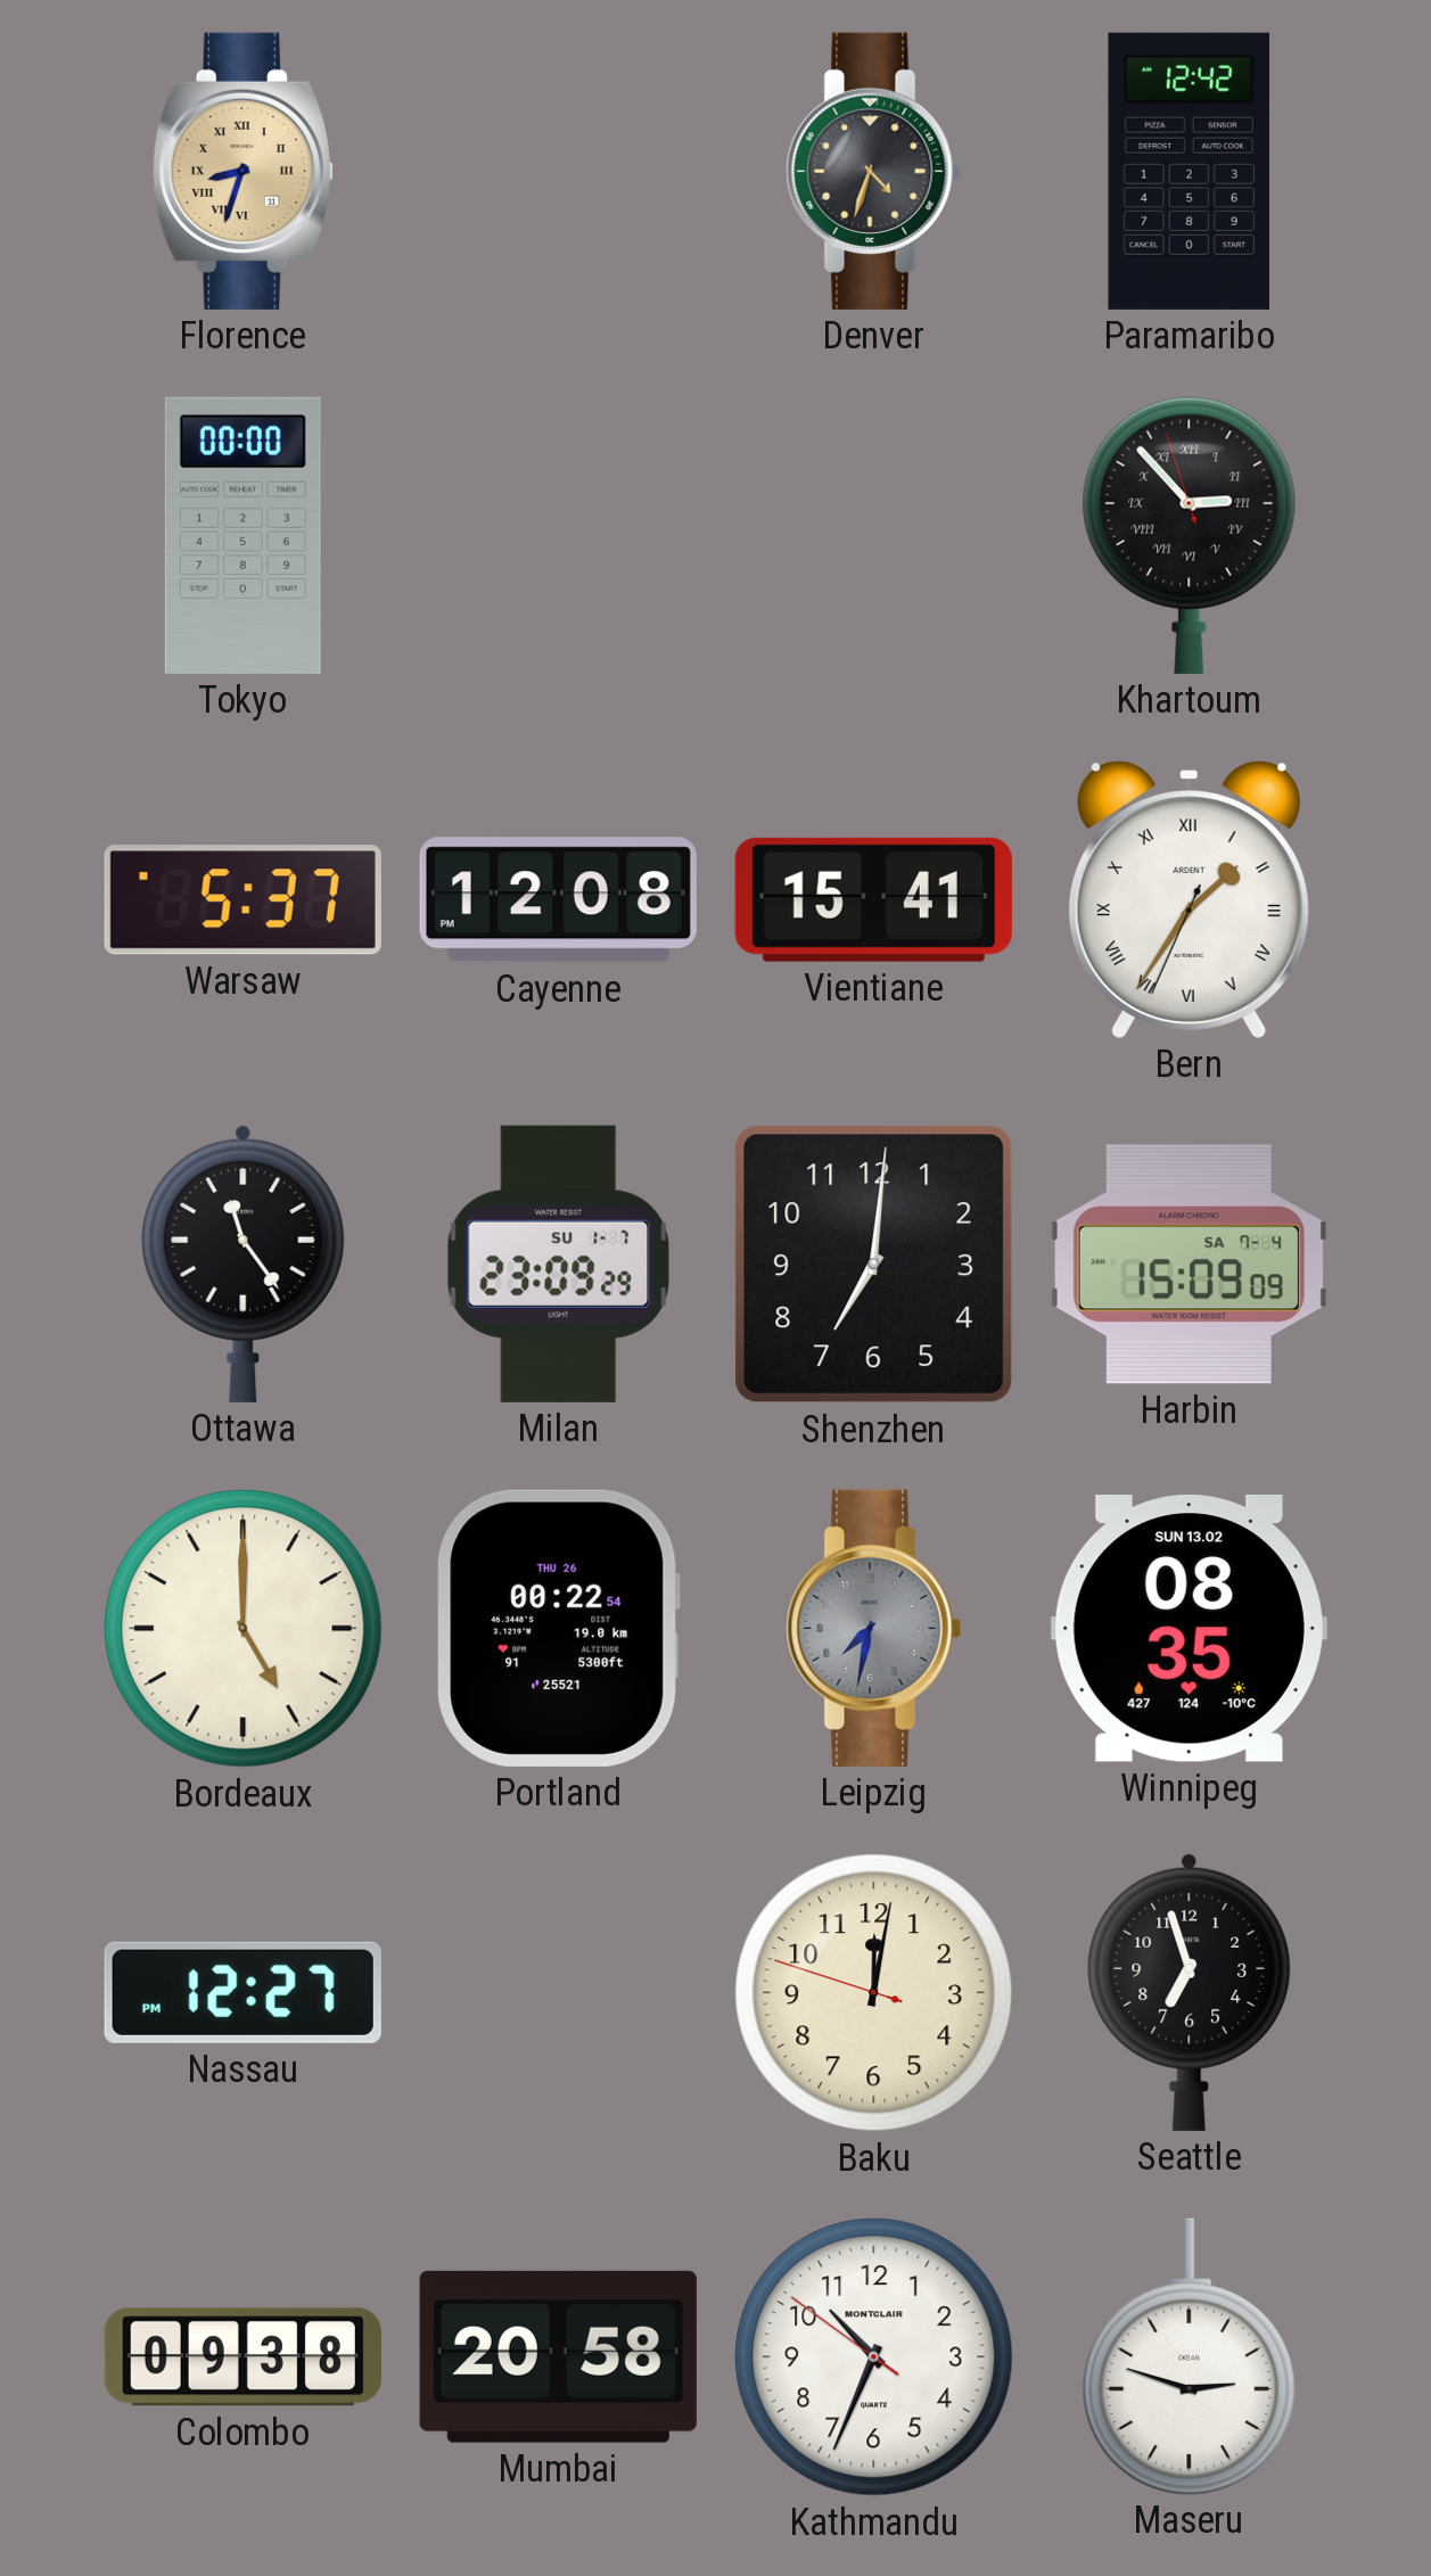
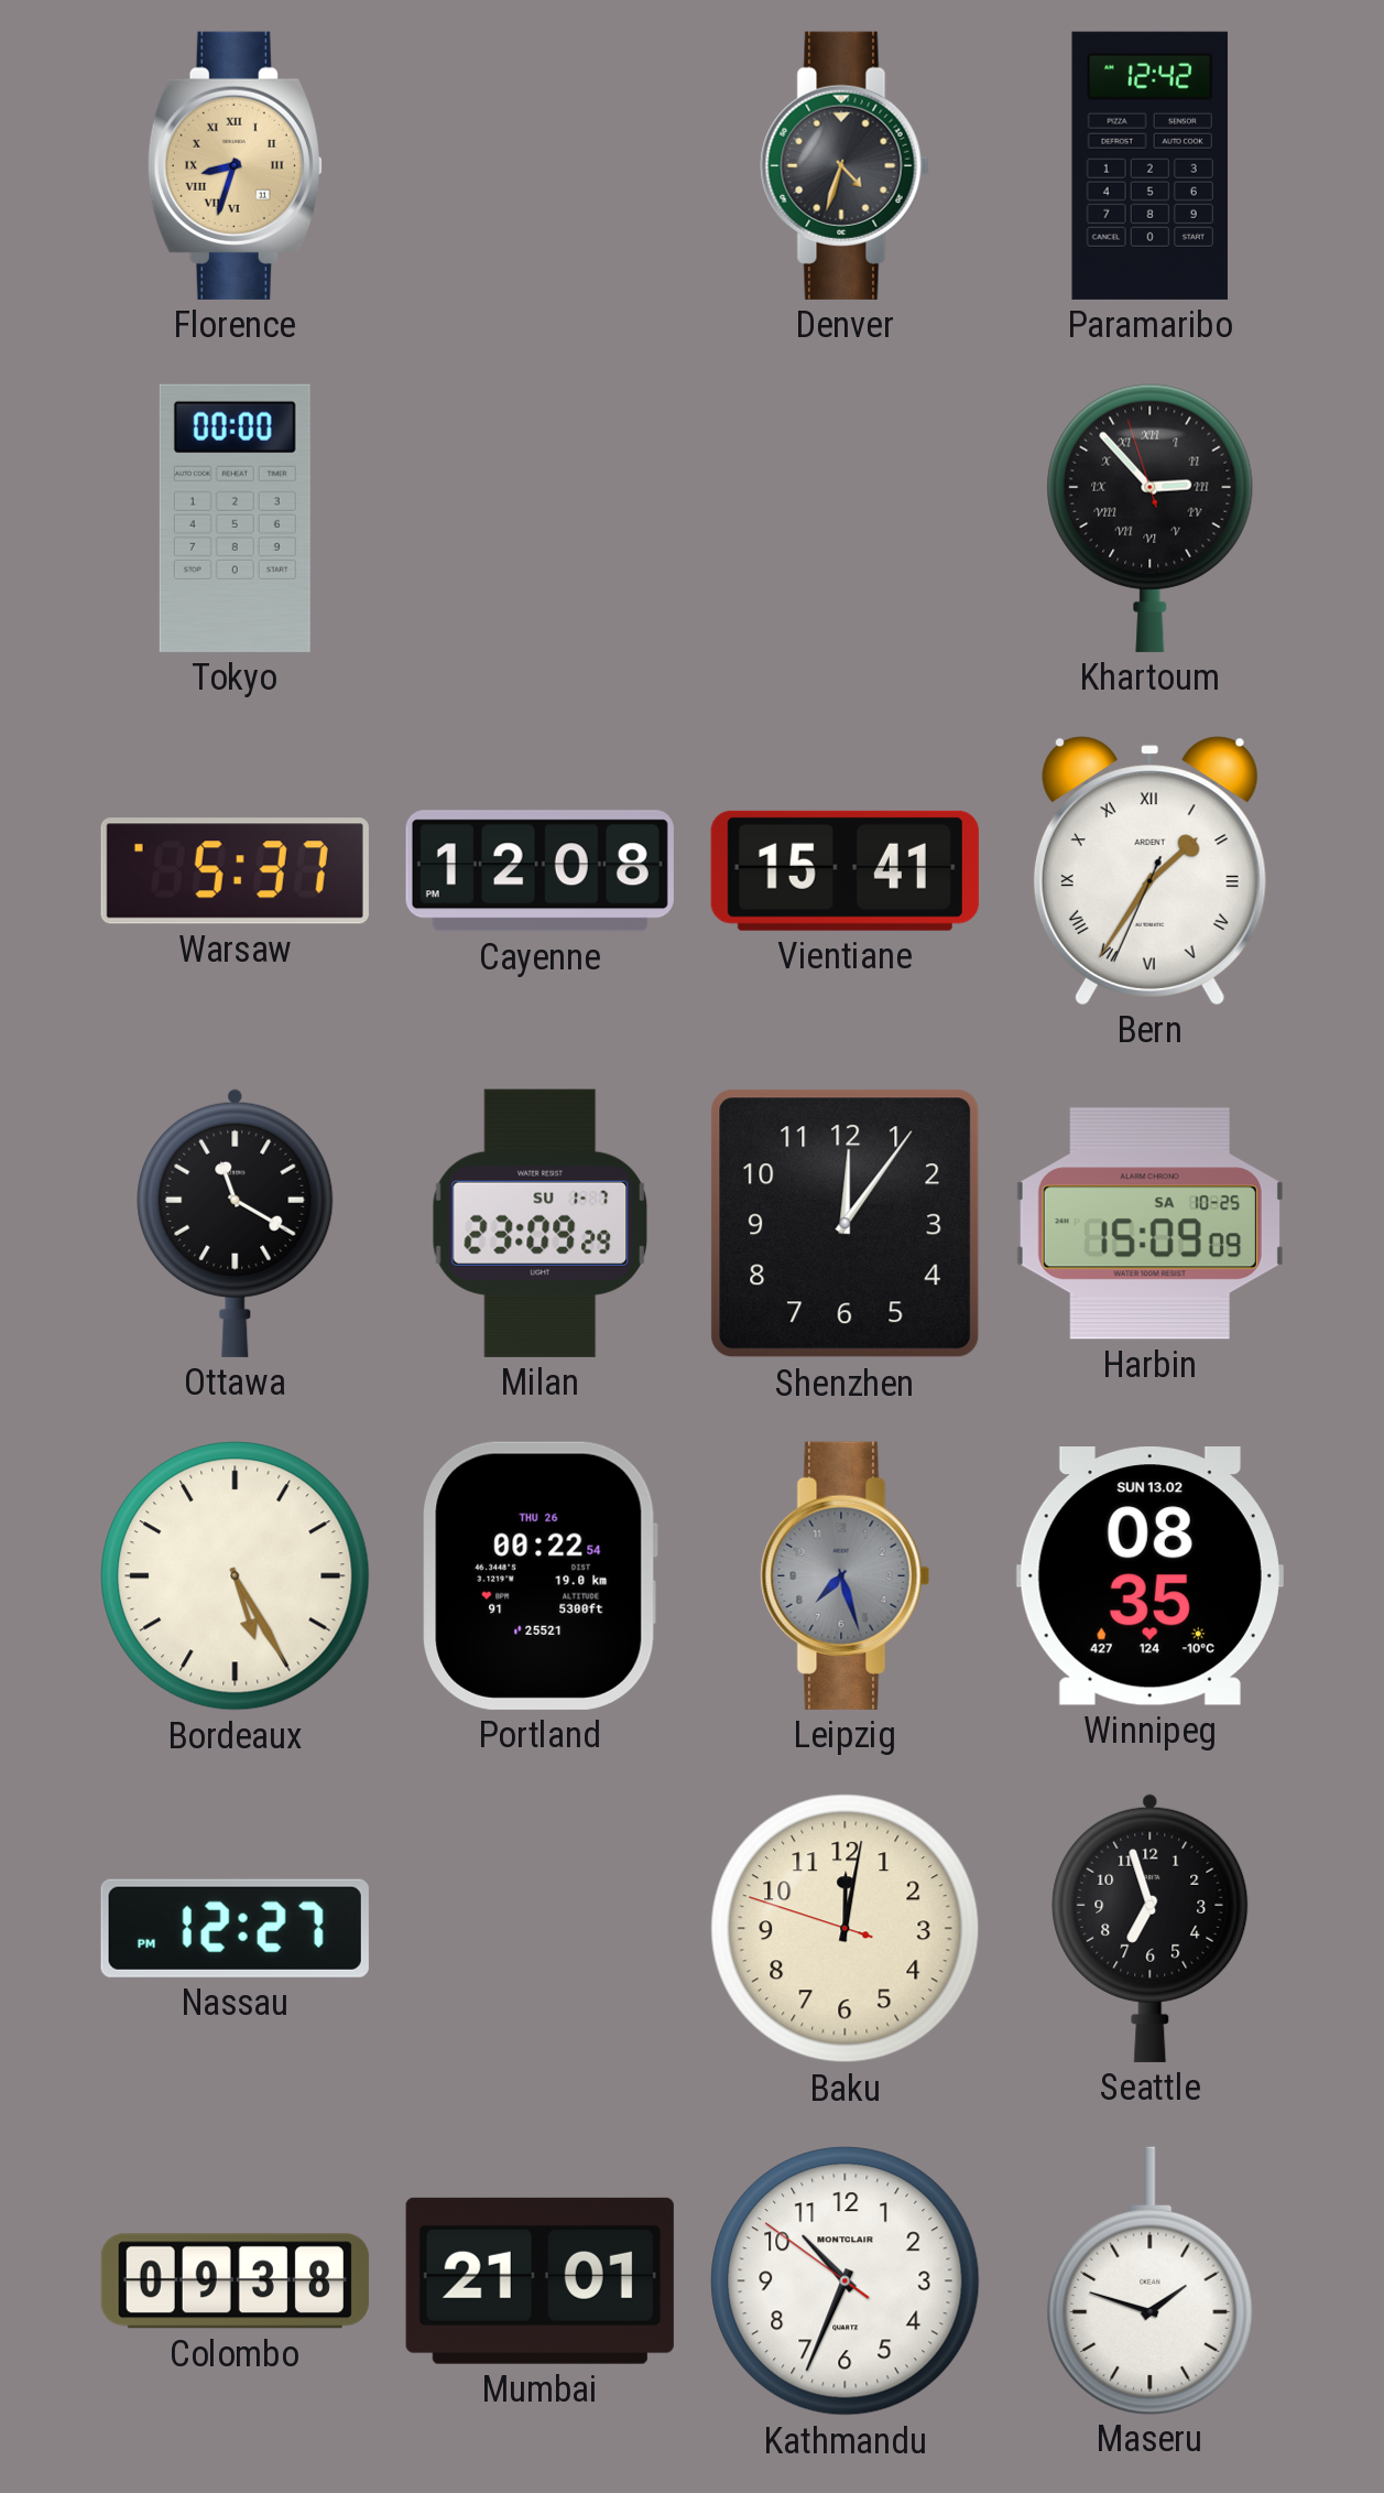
Ottawa: 11:24 -> 11:20 (236, 1223)
Shenzhen: 7:01 -> 12:06 (846, 1224)
Harbin date: SA 7-4 -> SA 10-25 (1149, 1224)
Bordeaux: 5:00 -> 5:25 (236, 1576)
Leipzig: 7:32 -> 7:27 (846, 1575)
Mumbai: 20:58 -> 21:01 (540, 2280)
Maseru: 2:48 -> 1:48 (1151, 2280)
